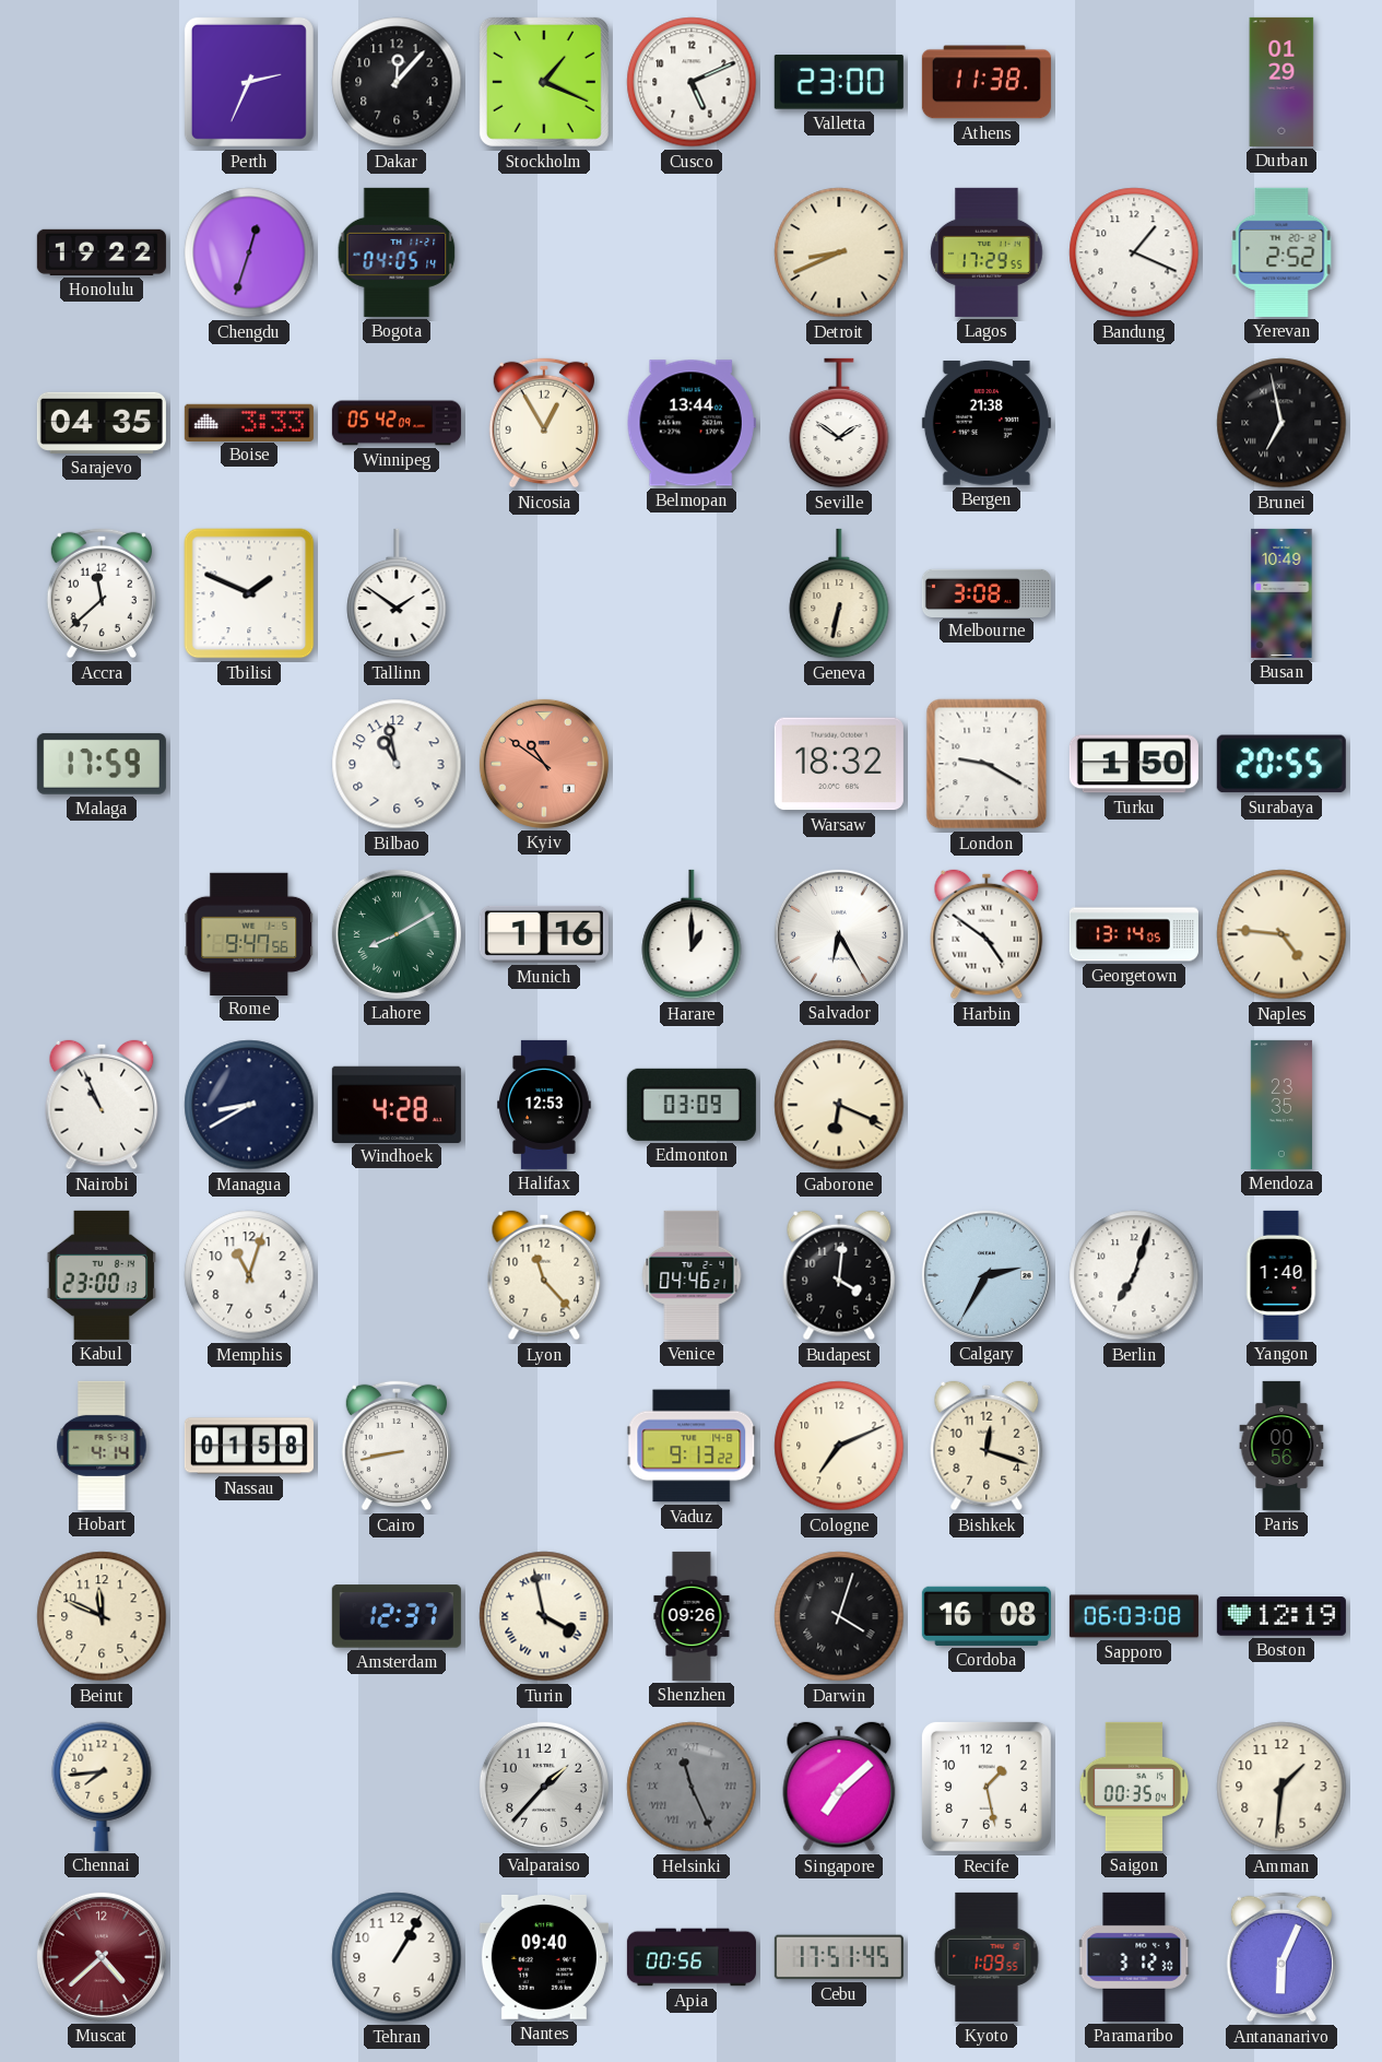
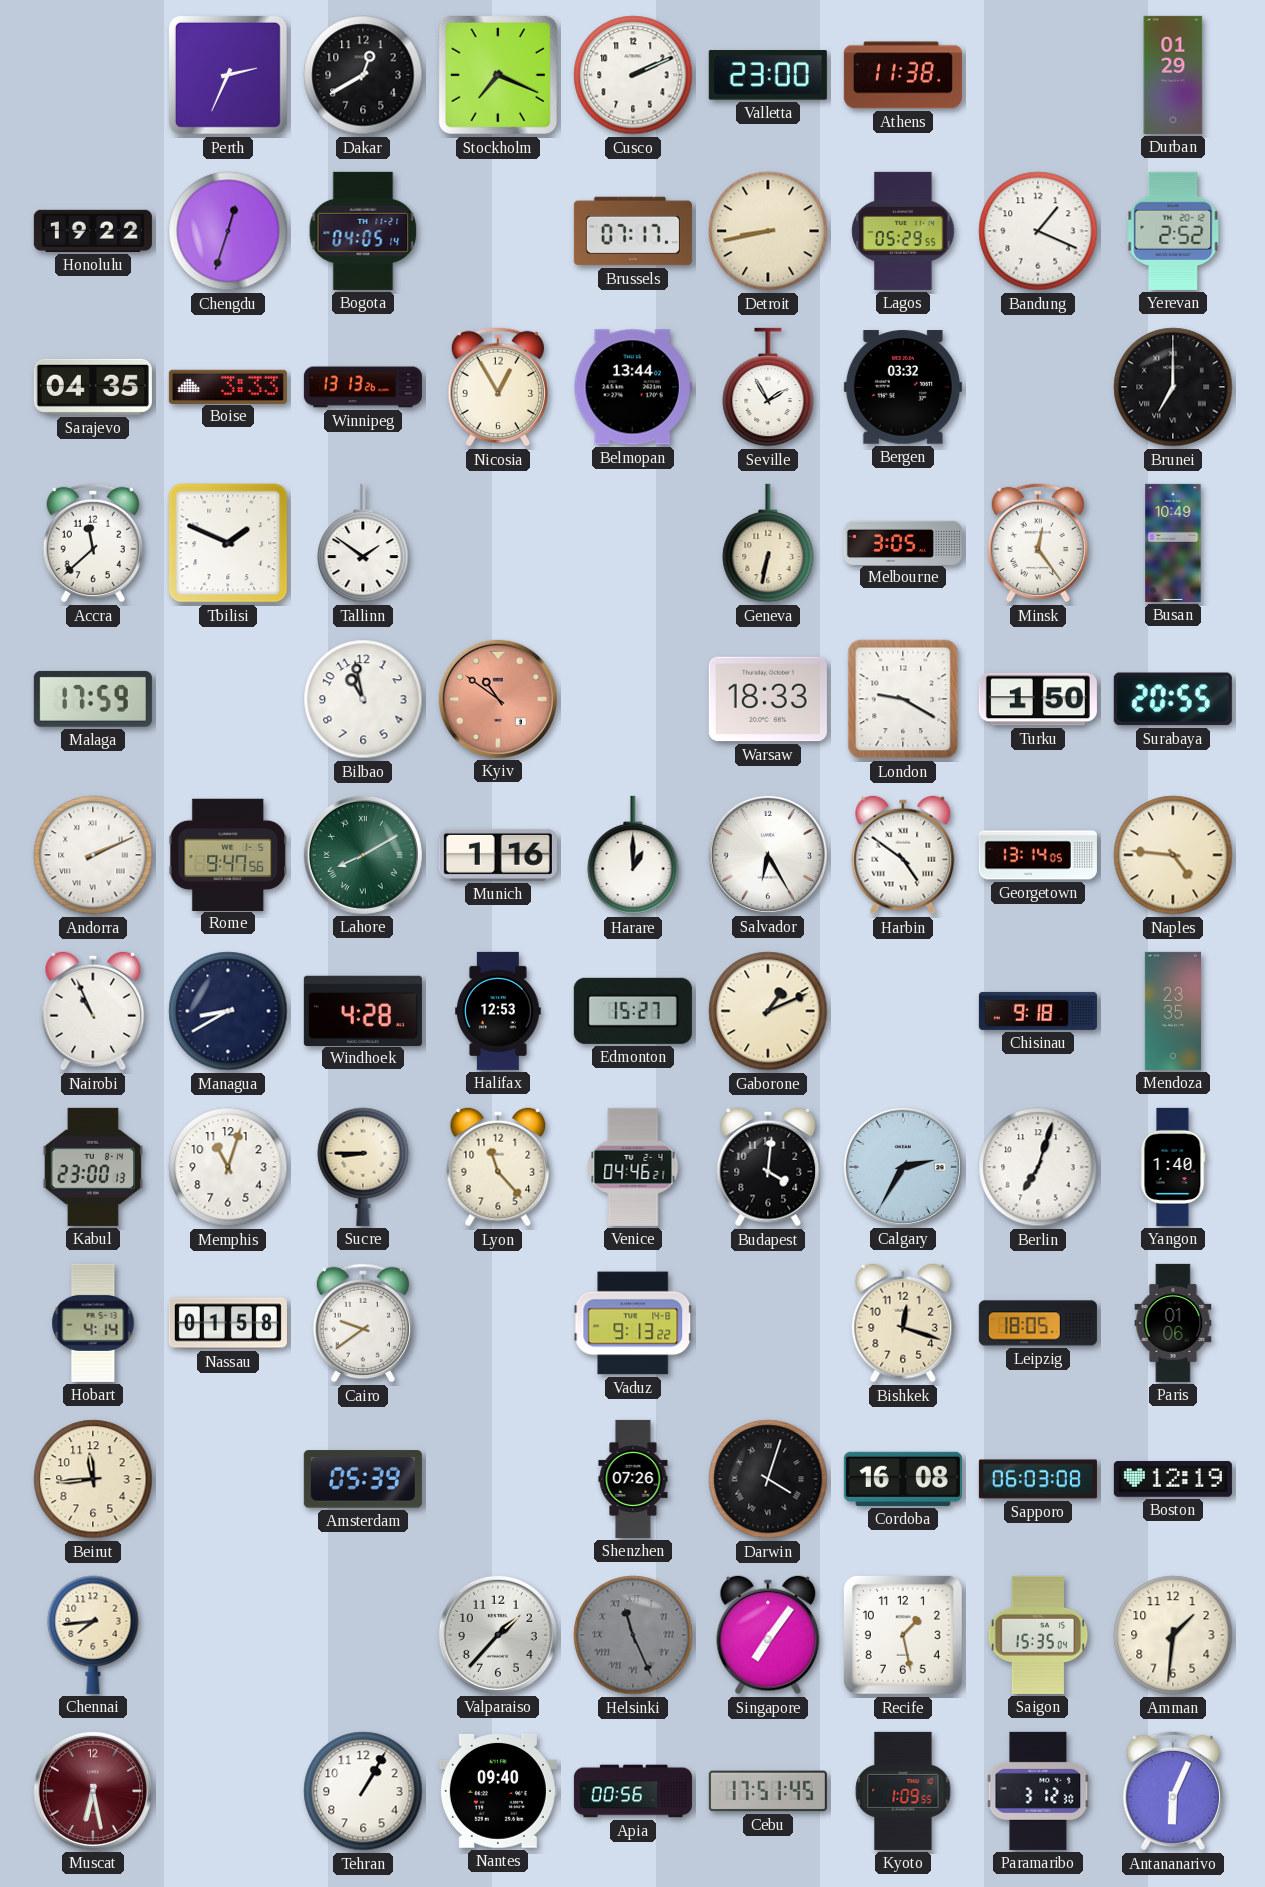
Dakar: 12:07 -> 12:40 (363, 75)
Stockholm: 1:19 -> 7:19 (498, 75)
Cusco: 5:11 -> 2:11 (633, 75)
Brussels: none -> 07:17 (633, 231)
Detroit: 8:41 -> 8:43 (768, 231)
Lagos: 17:29 -> 05:29 (903, 231)
Winnipeg: 05:42 -> 13:13 (363, 387)
Seville: 1:51 -> 1:55 (768, 387)
Bergen: 21:38 -> 03:32 (903, 387)
Brunei: 6:58 -> 7:00 (1173, 387)
Melbourne: 3:08 -> 3:05 (903, 542)
Minsk: none -> 12:24 (1038, 543)
Warsaw: 18:32 -> 18:33 (768, 699)
Andorra: none -> 2:11 (93, 855)
Edmonton: 03:09 -> 15:27 (633, 1011)
Gaborone: 6:19 -> 1:11 (768, 1011)
Chisinau: none -> 9:18 (1038, 1011)
Sucre: none -> 8:45 (363, 1167)
Cairo: 8:43 -> 9:39 (363, 1323)
Cologne: 7:11 -> none (839, 1446)
Leipzig: none -> 18:05 (1038, 1323)
Paris: 00:56 -> 01:06 (1173, 1323)
Beirut: 11:49 -> 11:44 (93, 1479)
Amsterdam: 12:37 -> 05:39 (363, 1479)
Turin: 3:58 -> none (544, 1616)
Shenzhen: 09:26 -> 07:26 (633, 1479)
Singapore: 7:08 -> 7:06 (768, 1635)
Saigon: 00:35 -> 15:35 (1038, 1635)
Muscat: 4:38 -> 6:28 (93, 1791)
